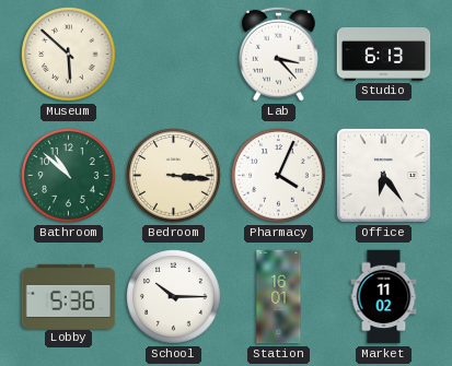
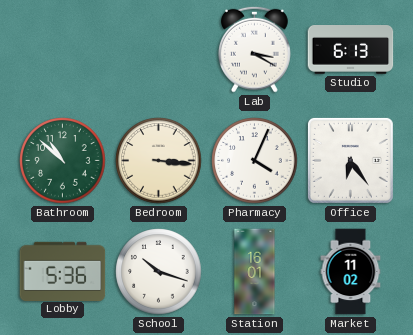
Museum: 5:52 -> none (69, 55)
Lab: 3:23 -> 3:20 (254, 49)
School: 10:15 -> 10:18 (159, 272)
